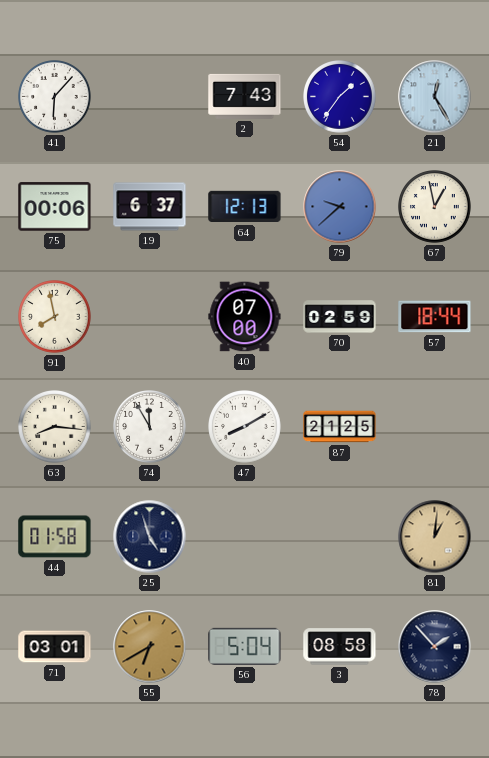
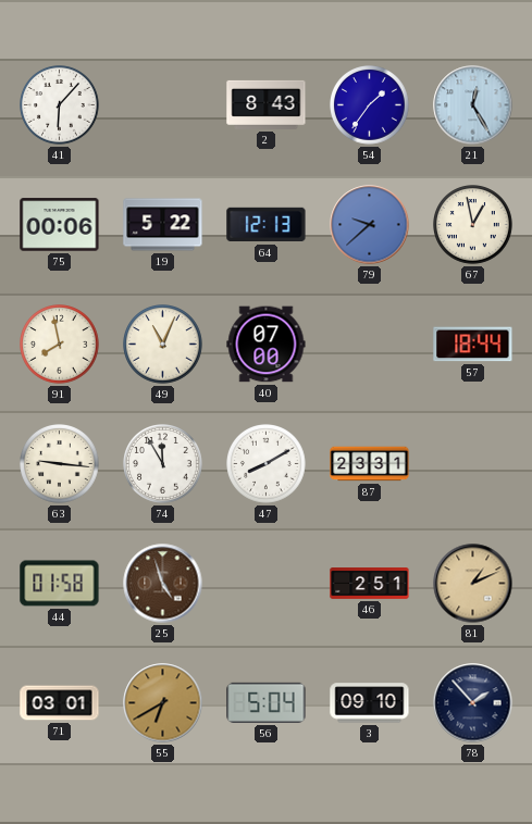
2: 7:43 -> 8:43 (267, 104)
19: 6:37 -> 5:22 (163, 225)
49: none -> 11:04 (163, 345)
70: 02:59 -> none (340, 317)
63: 8:16 -> 9:16 (60, 464)
87: 21:25 -> 23:31 (370, 464)
25 dial: navy -> brown (163, 584)
46: none -> 2:51 (370, 584)
81: 1:01 -> 1:11 (473, 584)
3: 08:58 -> 09:10 (370, 703)
